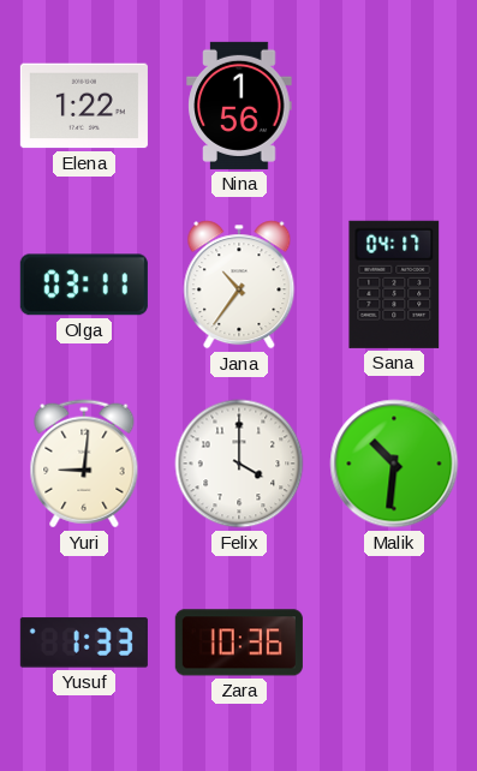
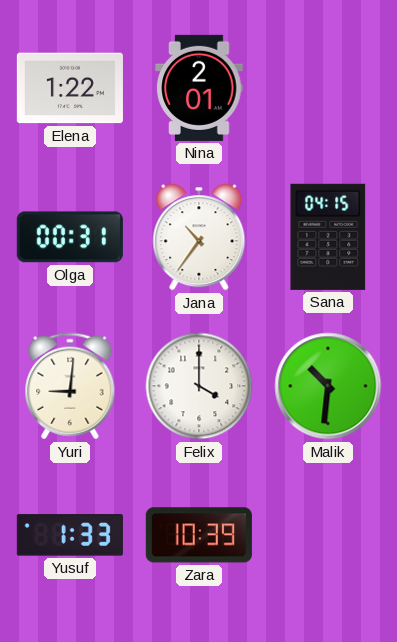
Nina: 1:56 -> 2:01 (199, 88)
Olga: 03:11 -> 00:31 (70, 237)
Sana: 04:17 -> 04:15 (328, 237)
Zara: 10:36 -> 10:39 (199, 535)
